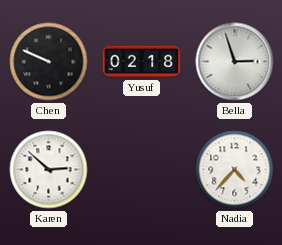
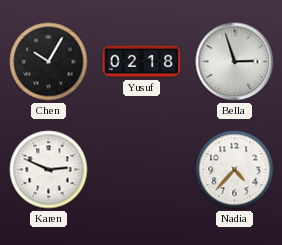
Chen: 9:49 -> 10:05 (49, 62)
Karen: 2:52 -> 2:49 (49, 170)
